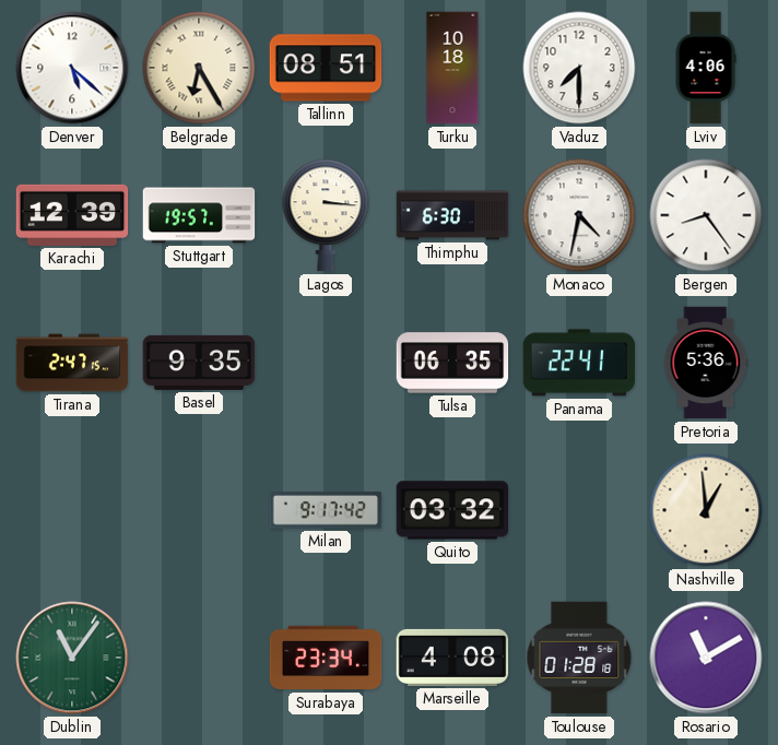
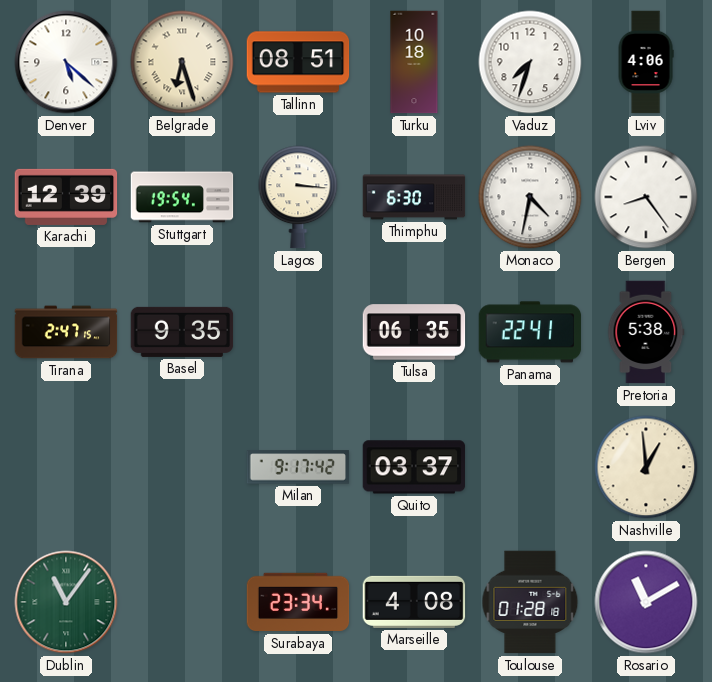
Belgrade: 6:25 -> 6:27 (182, 62)
Vaduz: 7:30 -> 7:33 (530, 62)
Stuttgart: 19:57 -> 19:54 (182, 197)
Pretoria: 5:36 -> 5:38 (646, 332)
Quito: 03:32 -> 03:37 (414, 467)
